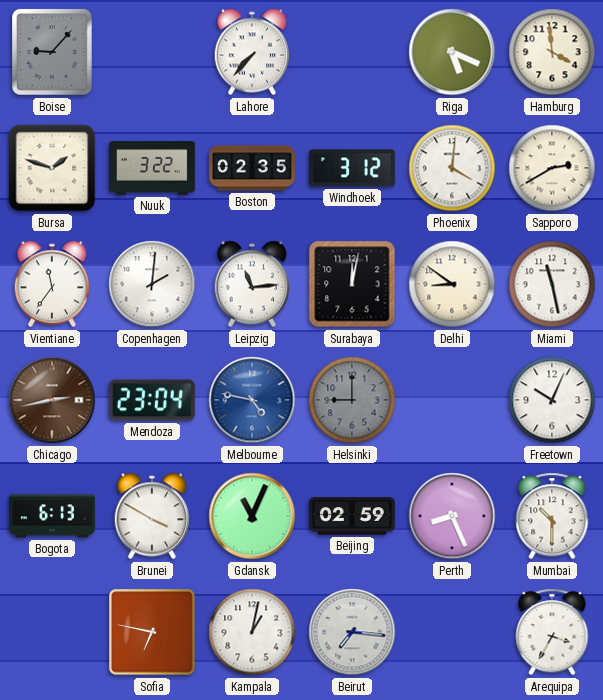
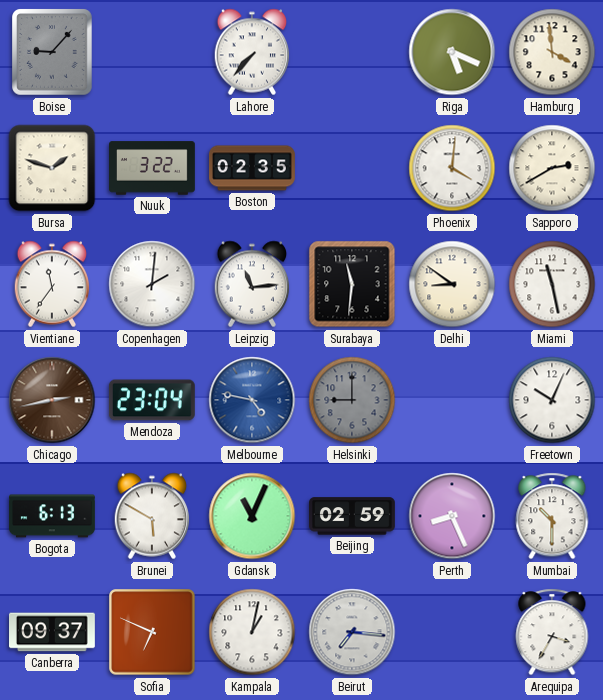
Windhoek: 3:12 -> none (352, 168)
Surabaya: 12:02 -> 11:31 (352, 284)
Brunei: 3:50 -> 5:50 (152, 516)
Canberra: none -> 09:37 (53, 632)
Sofia: 6:47 -> 6:49 (152, 632)
